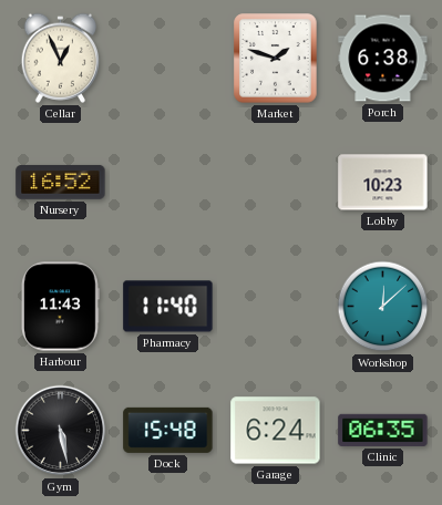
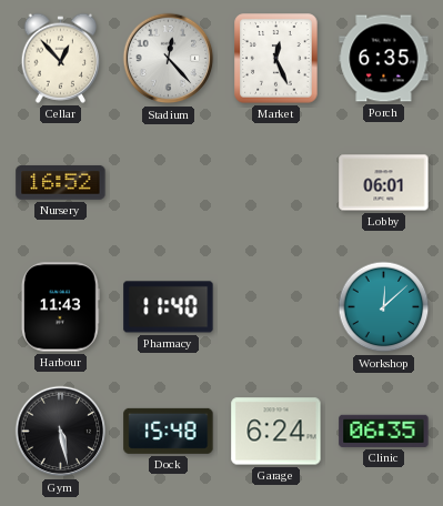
Cellar: 12:56 -> 12:53 (61, 58)
Stadium: none -> 12:23 (169, 59)
Market: 1:48 -> 12:26 (276, 59)
Porch: 6:38 -> 6:35 (384, 59)
Lobby: 10:23 -> 06:01 (384, 183)
